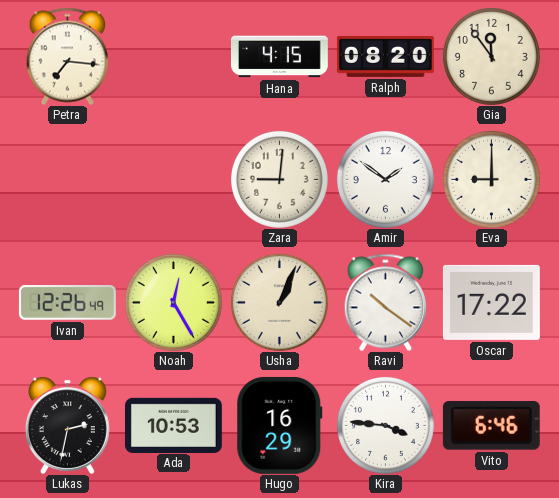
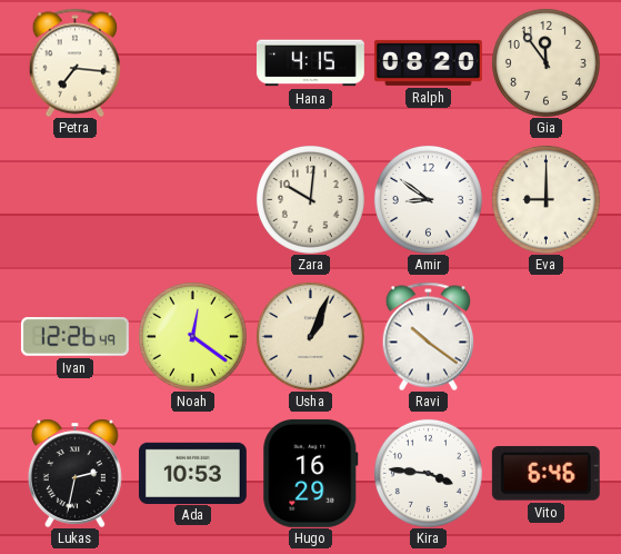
Zara: 9:01 -> 10:01 (310, 199)
Amir: 1:51 -> 8:51 (428, 199)
Noah: 12:25 -> 12:21 (192, 336)
Oscar: 17:22 -> none (491, 302)
